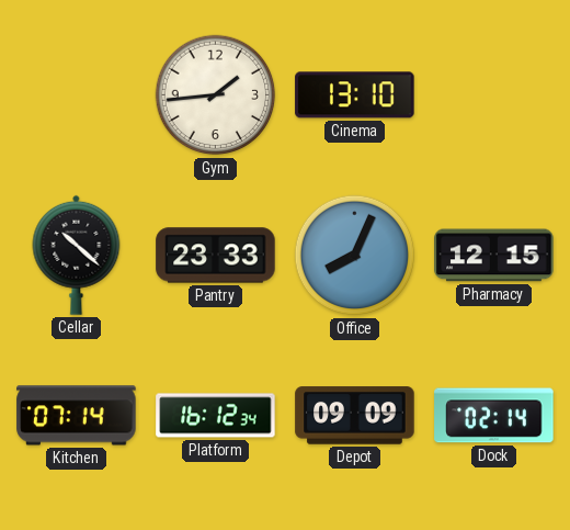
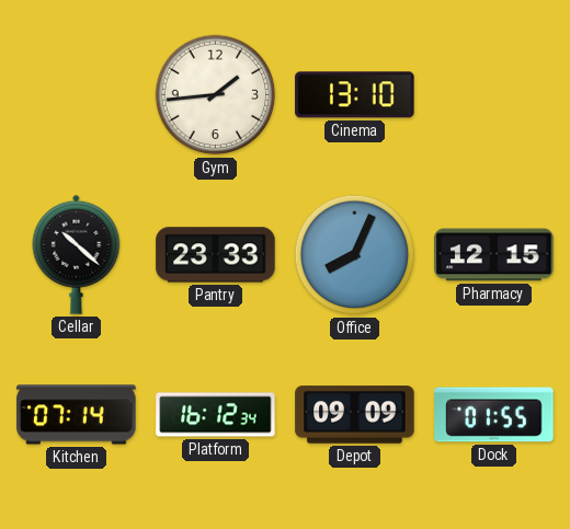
Dock: 02:14 -> 01:55 (494, 415)
